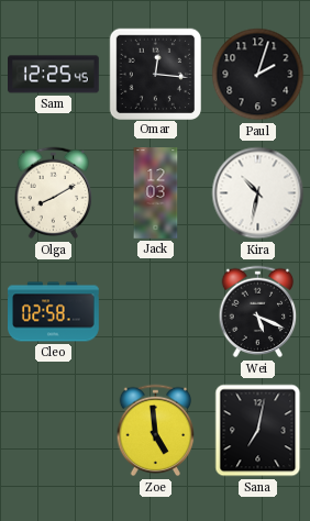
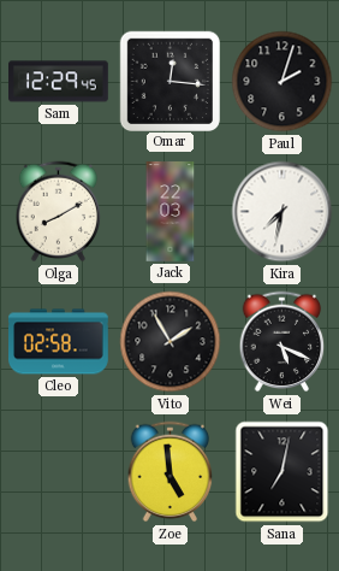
Sam: 12:25 -> 12:29 (59, 82)
Jack: 12:03 -> 22:03 (171, 212)
Kira: 10:32 -> 7:32 (282, 212)
Vito: none -> 1:55 (171, 342)
